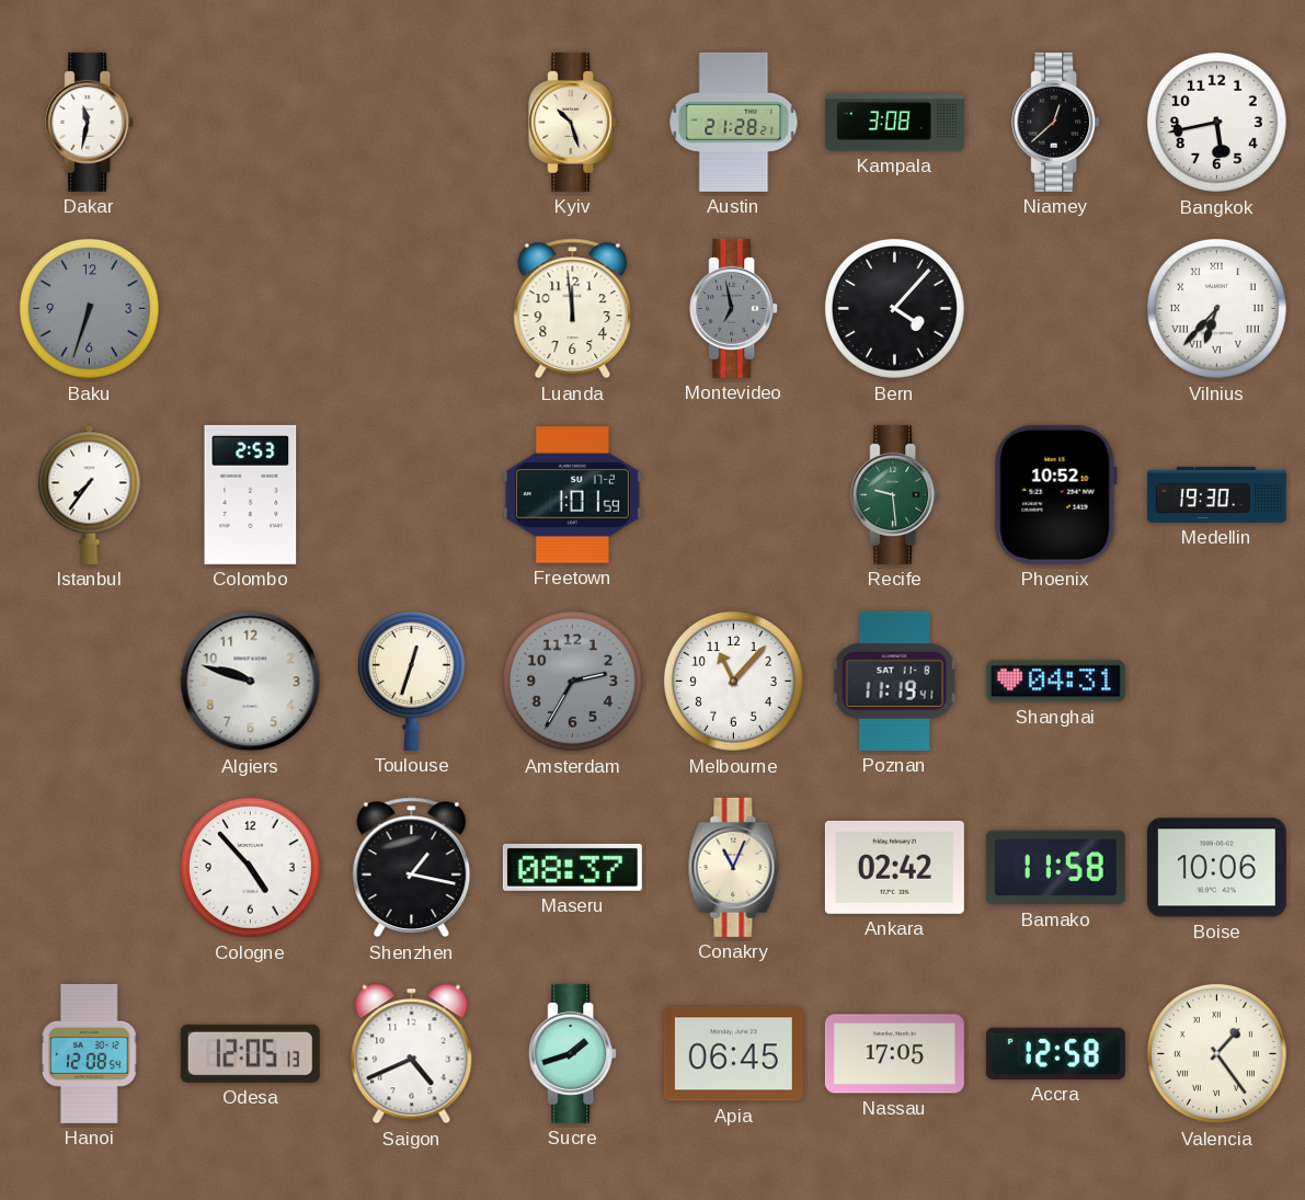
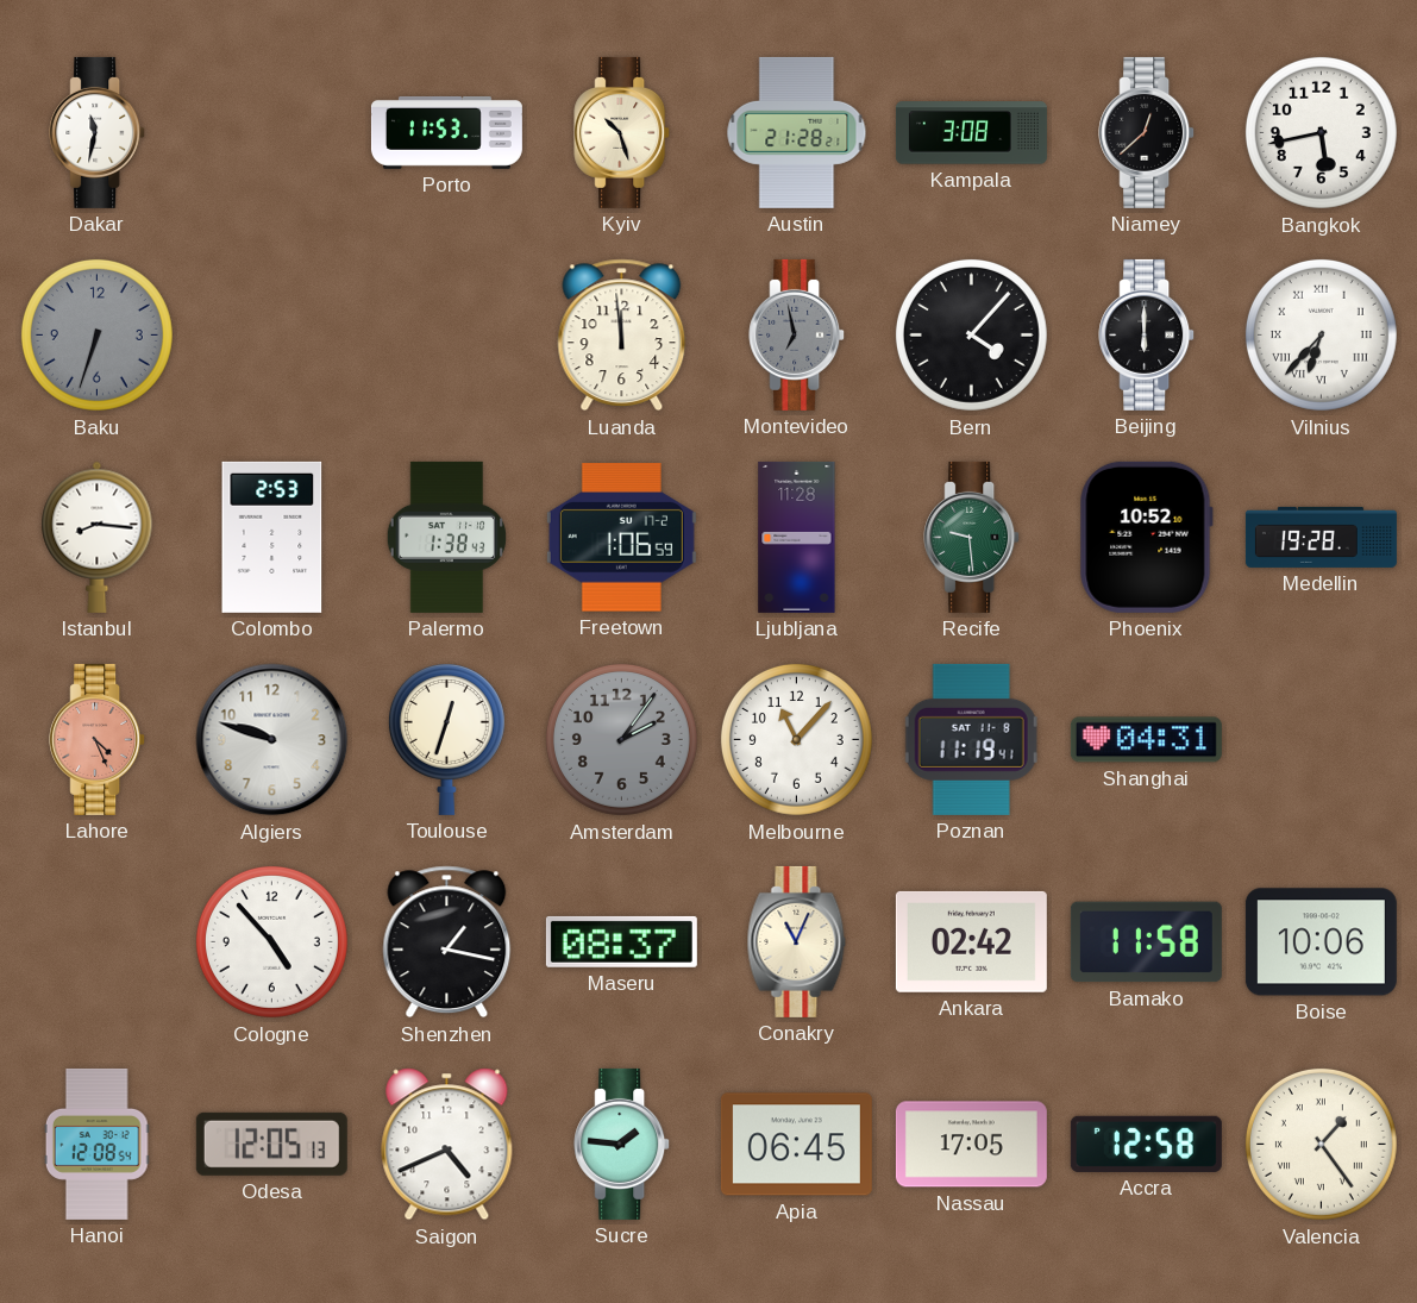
Porto: none -> 11:53 (446, 132)
Beijing: none -> 6:00 (1147, 334)
Istanbul: 7:36 -> 8:16 (98, 537)
Palermo: none -> 1:38 (446, 537)
Freetown: 1:01 -> 1:06 (621, 538)
Ljubljana: none -> 11:28 (797, 537)
Medellin: 19:30 -> 19:28 (1321, 537)
Lahore: none -> 4:26 (98, 739)
Amsterdam: 2:35 -> 2:06 (621, 739)
Sucre: 1:42 -> 1:46 (622, 1144)
